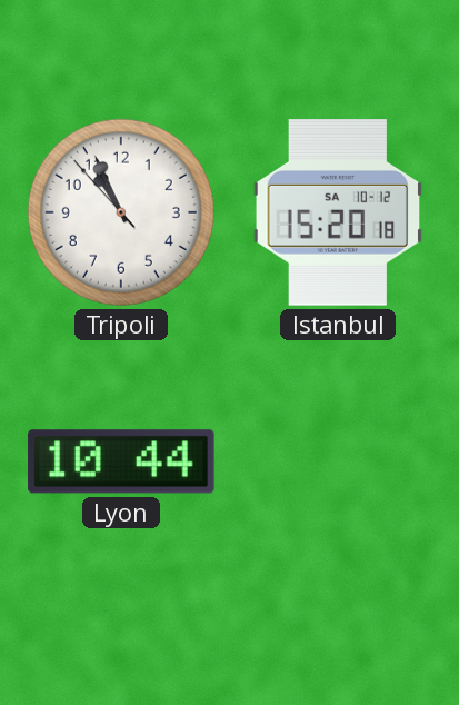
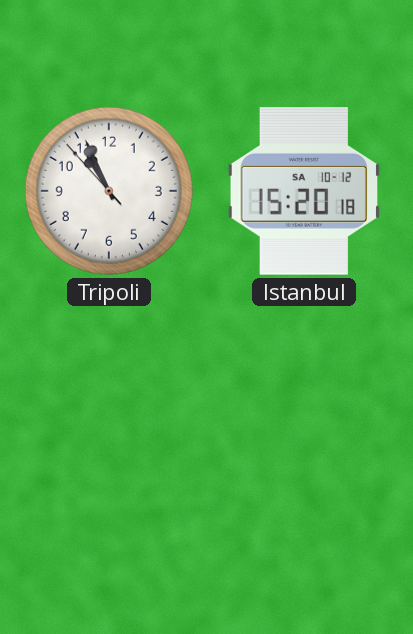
Lyon: 10:44 -> none (121, 461)
